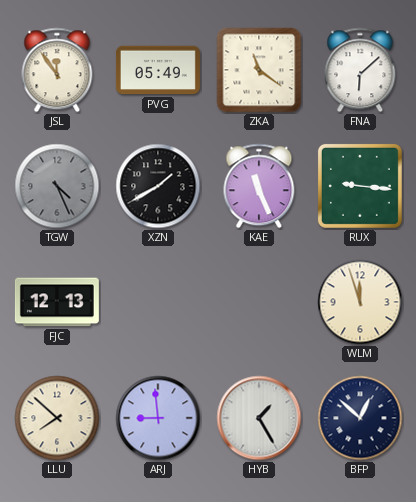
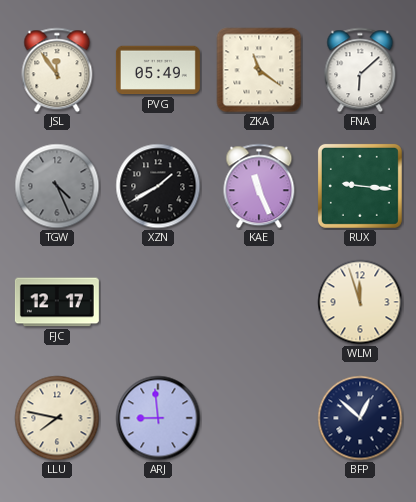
FJC: 12:13 -> 12:17 (57, 302)
LLU: 7:52 -> 7:47 (57, 418)
HYB: 1:25 -> none (259, 418)
